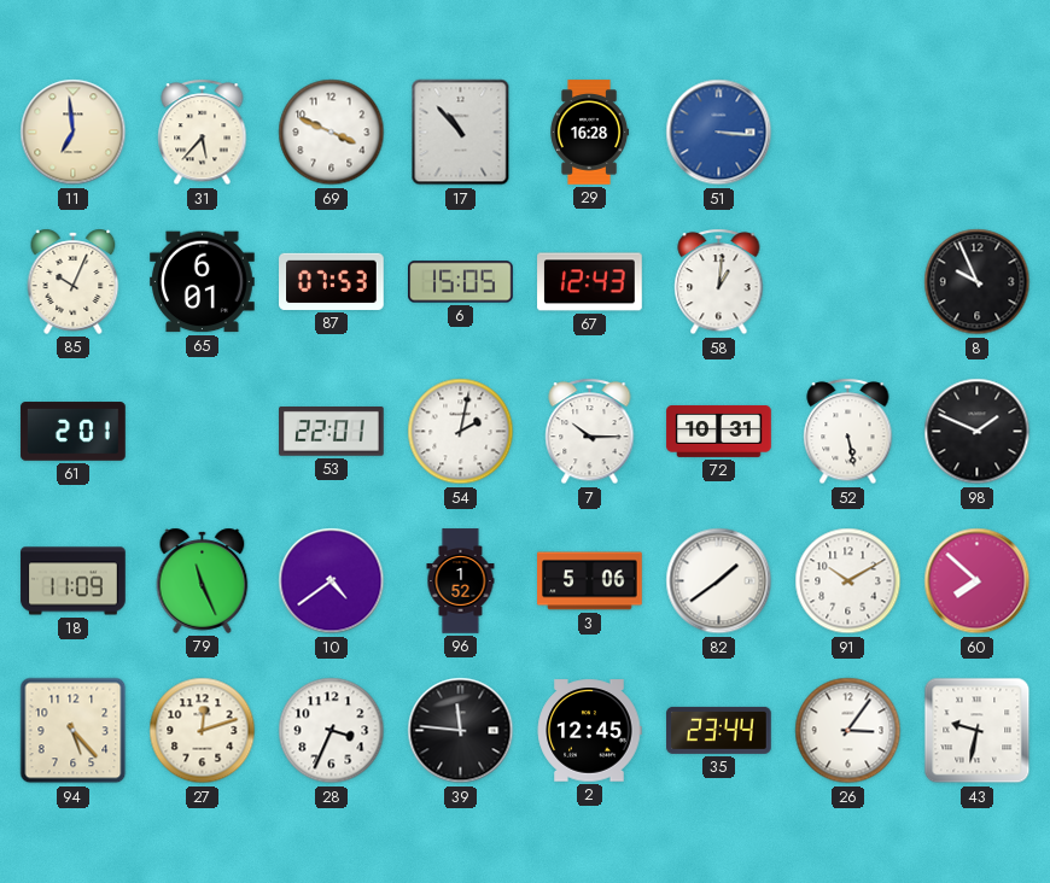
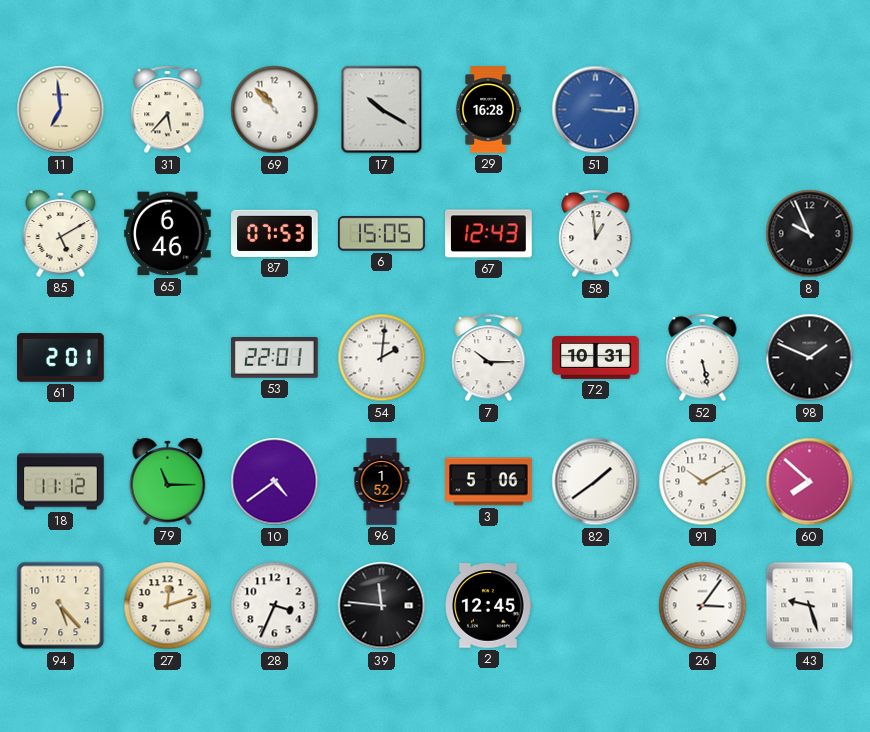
69: 3:49 -> 10:53 (275, 110)
17: 10:53 -> 10:20 (382, 110)
85: 10:04 -> 5:10 (61, 233)
65: 6:01 -> 6:46 (168, 234)
58: 1:01 -> 12:59 (596, 234)
54: 2:02 -> 2:01 (382, 358)
18: 11:09 -> 11:12 (61, 482)
79: 11:26 -> 11:15 (168, 481)
35: 23:44 -> none (719, 730)
43: 9:32 -> 9:27 (810, 606)
